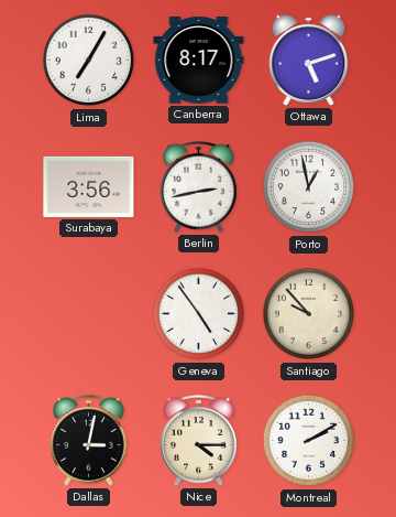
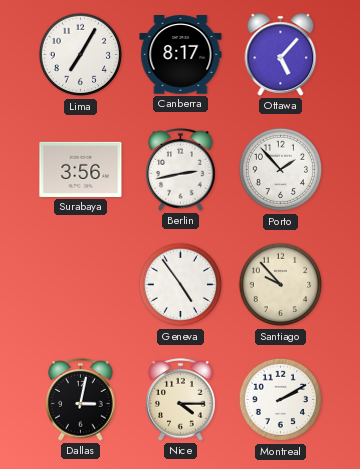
Ottawa: 5:12 -> 5:07 (281, 55)
Porto: 12:58 -> 1:53 (281, 170)
